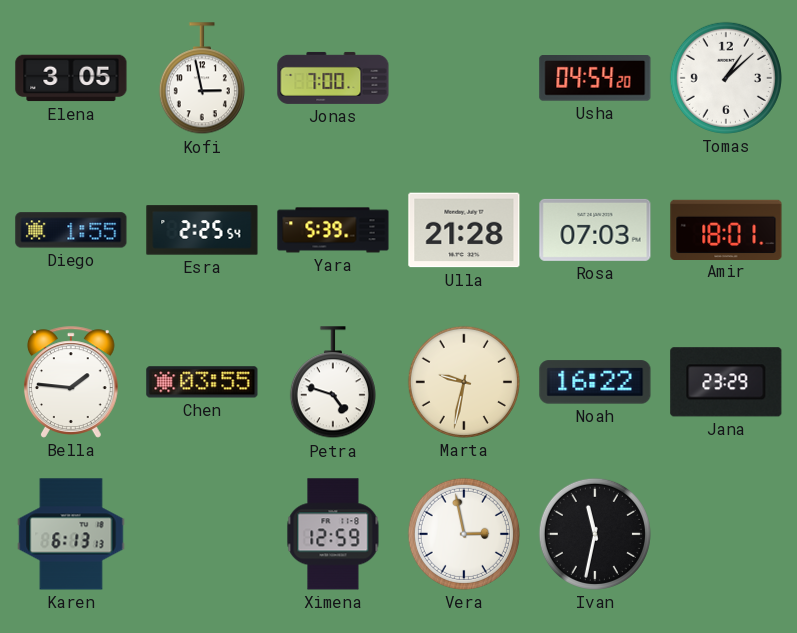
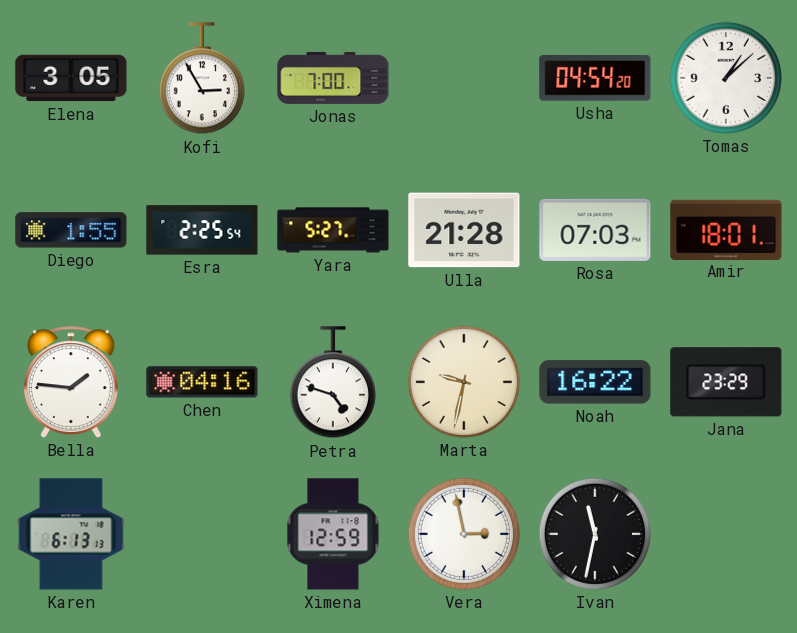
Kofi: 2:58 -> 2:55 (202, 79)
Yara: 5:39 -> 5:27 (333, 230)
Chen: 03:55 -> 04:16 (202, 382)
